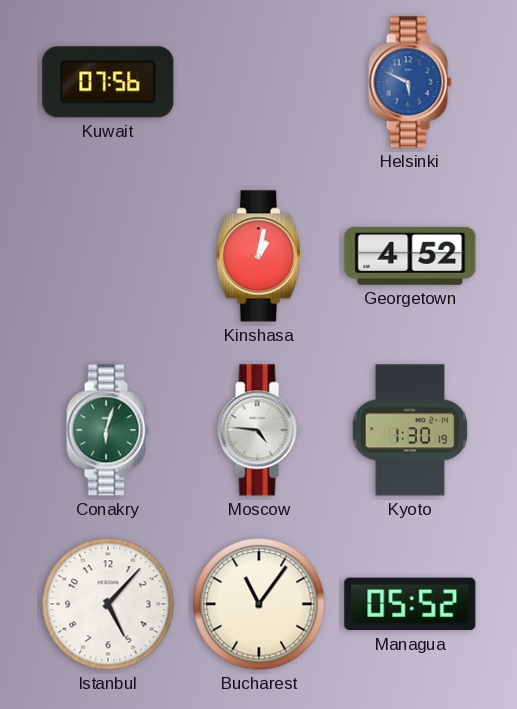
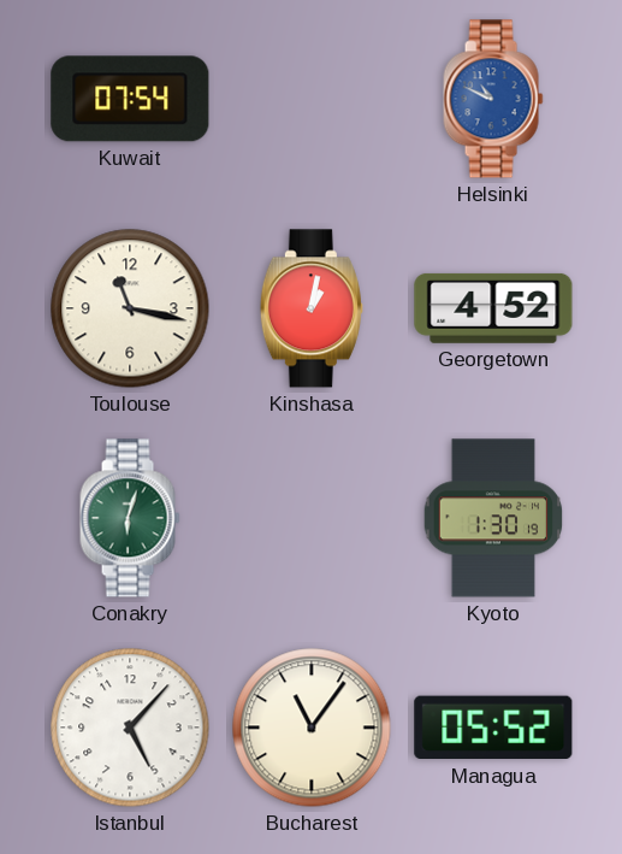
Kuwait: 07:56 -> 07:54 (130, 99)
Helsinki: 5:49 -> 10:49 (493, 99)
Toulouse: none -> 11:17 (130, 308)
Moscow: 4:46 -> none (259, 430)
